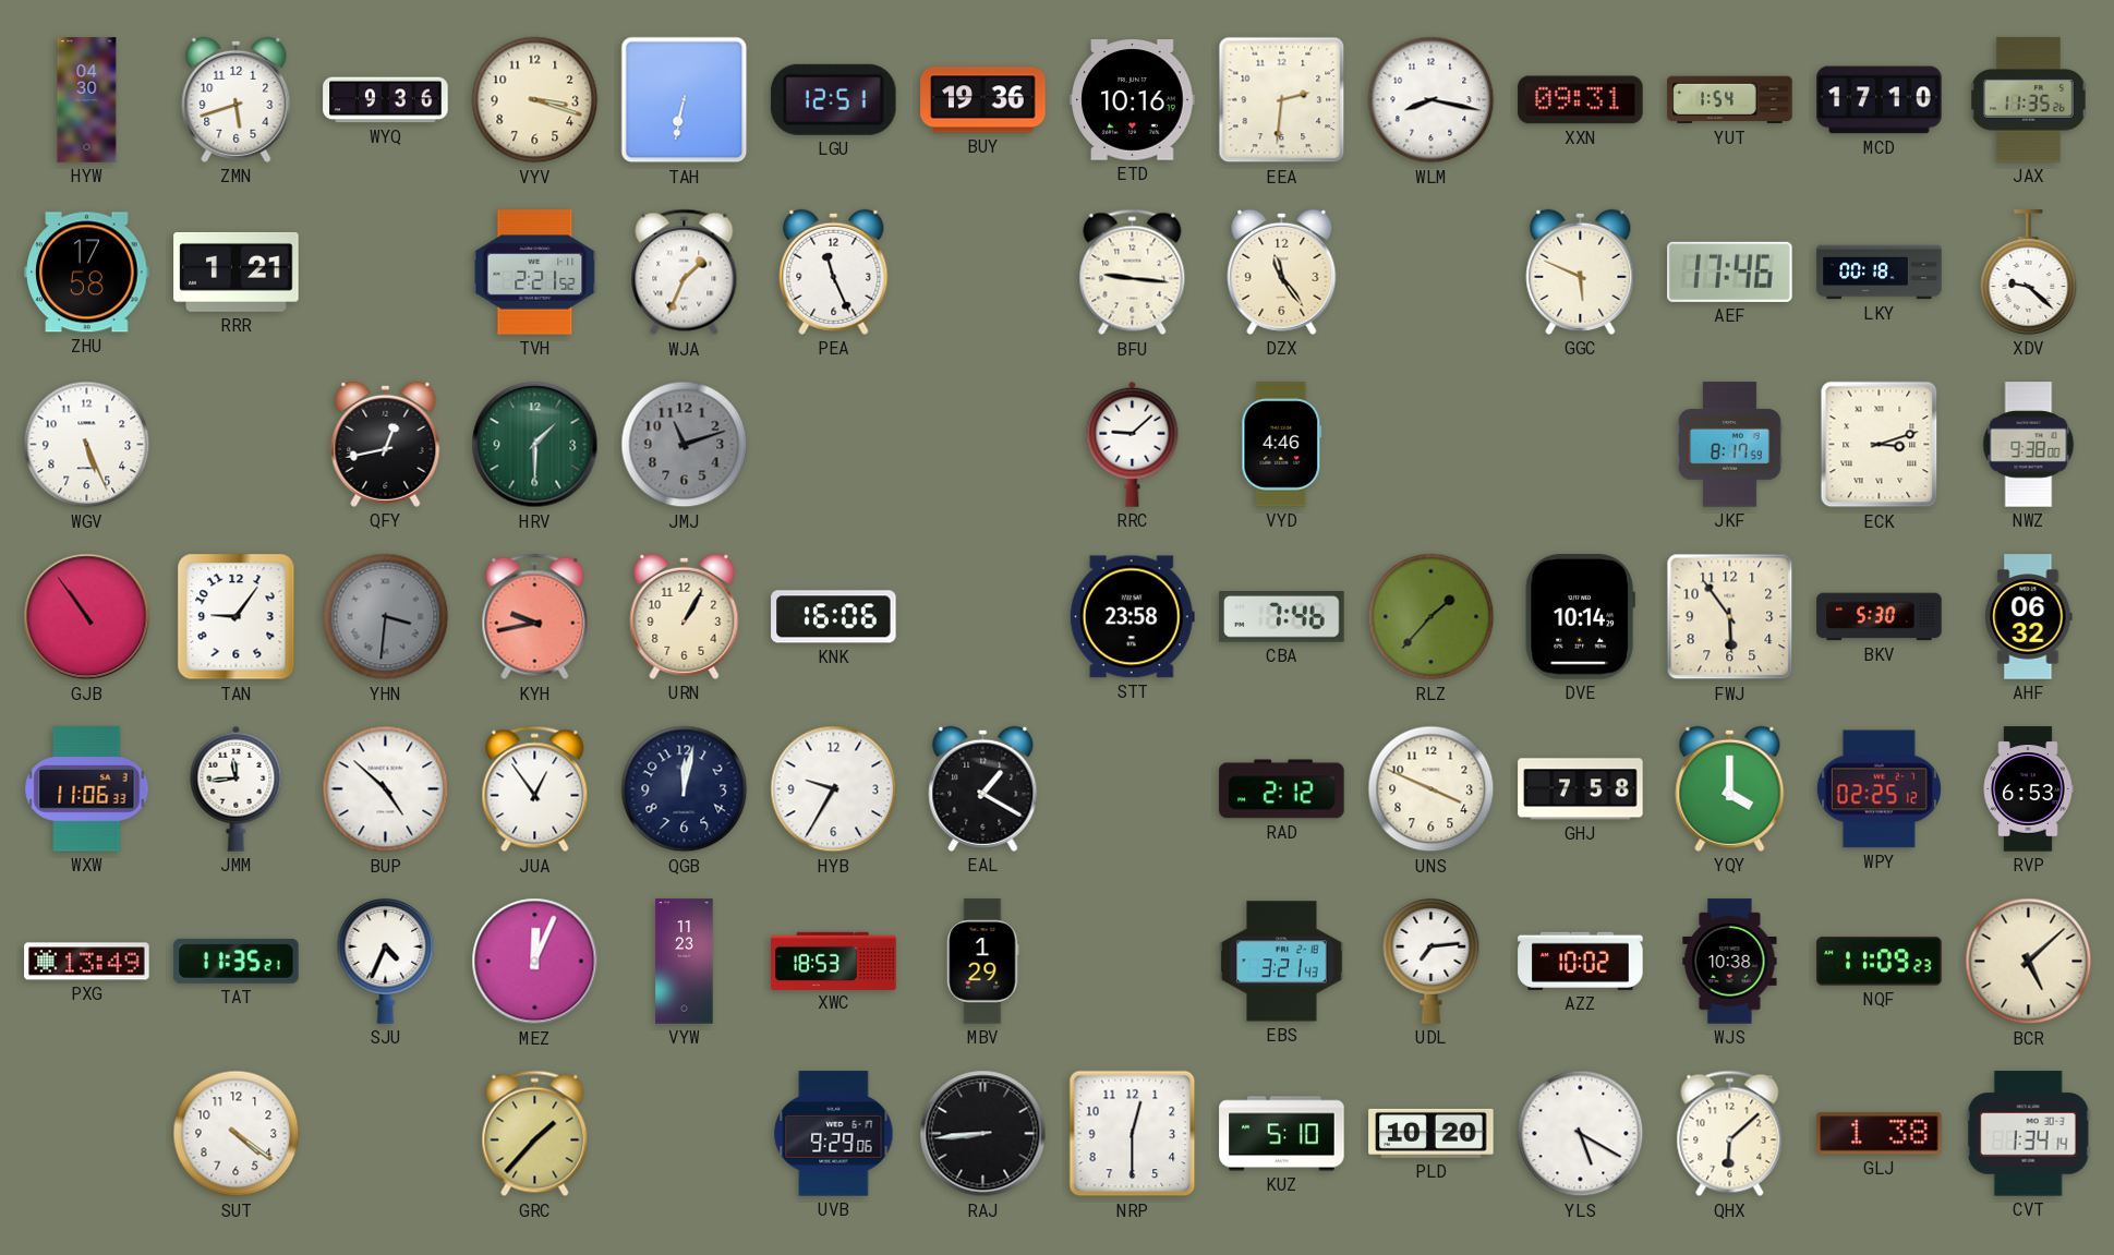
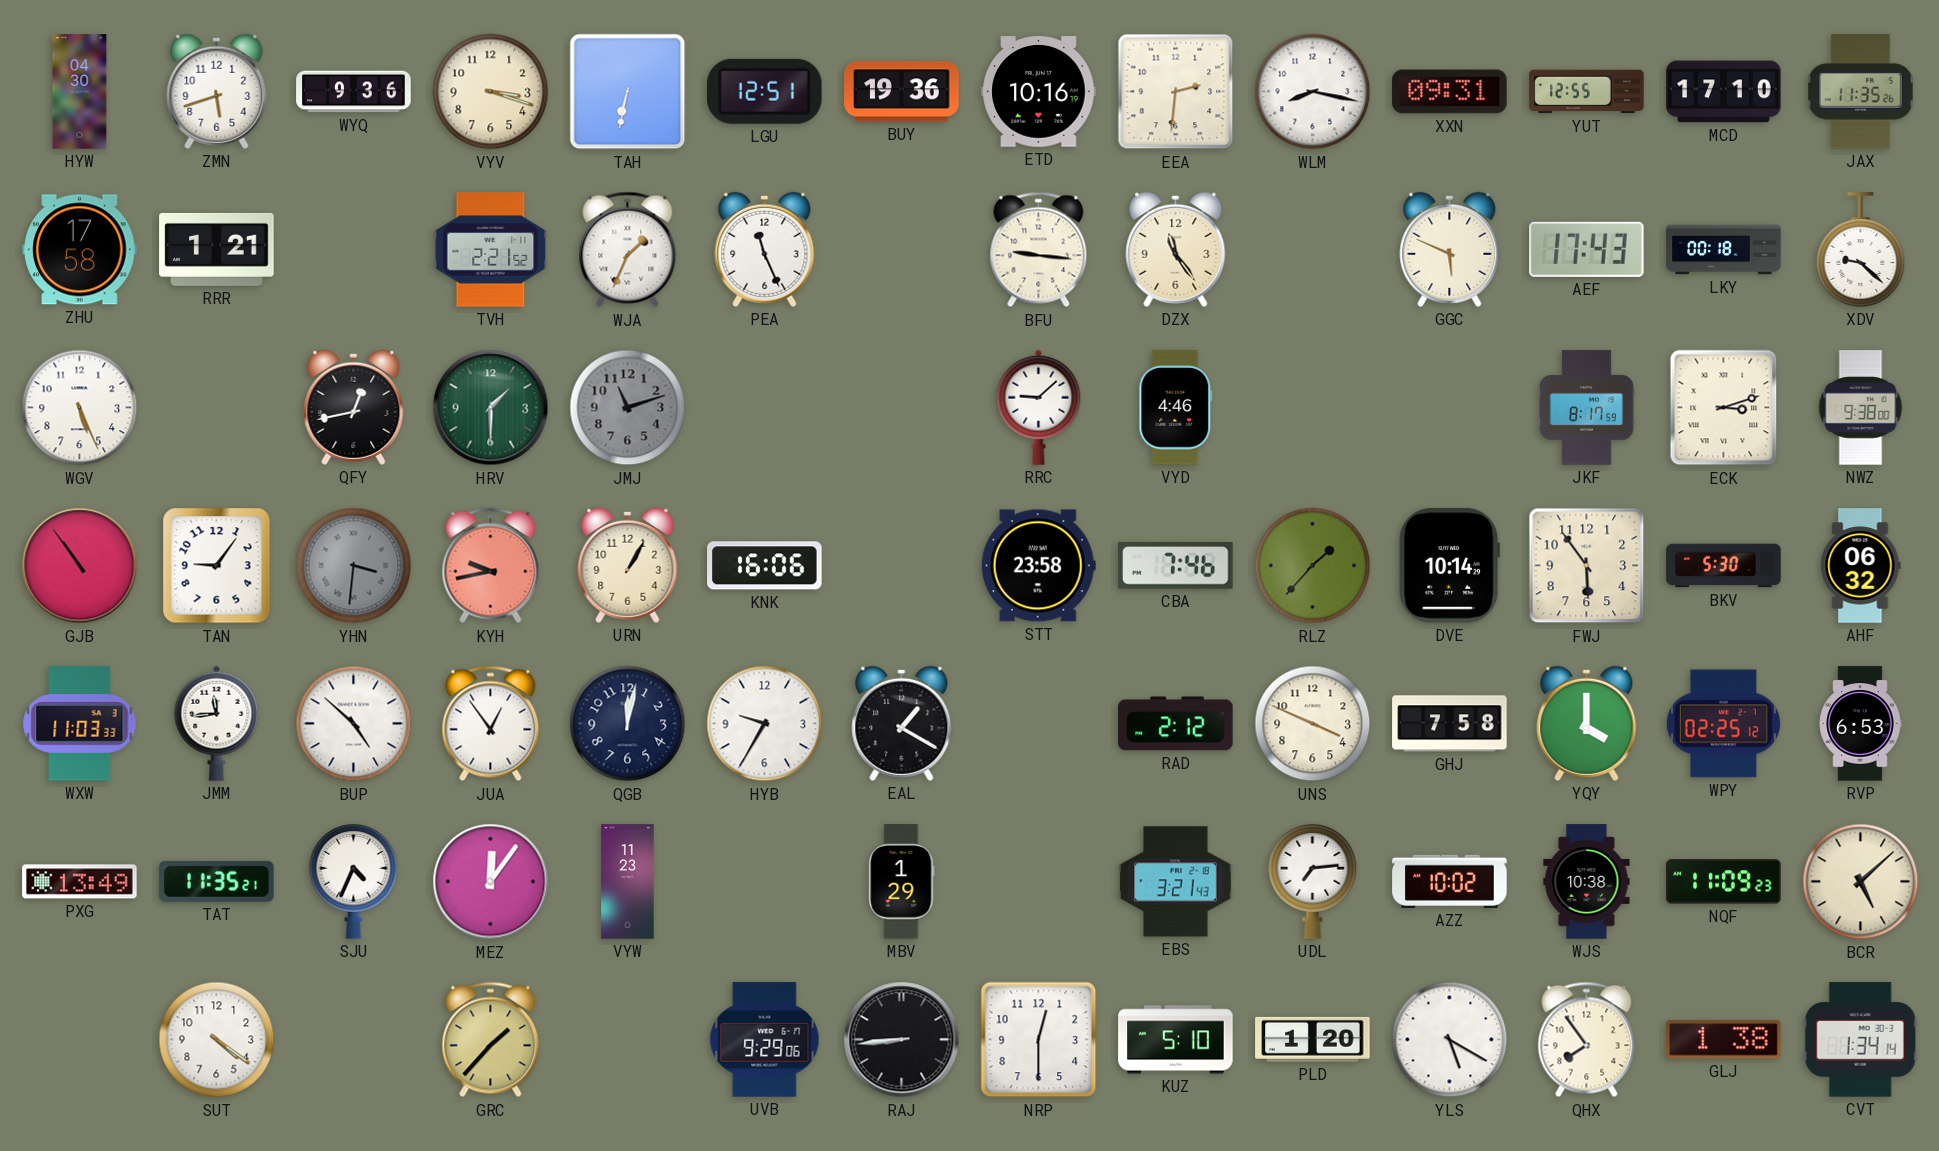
YUT: 1:54 -> 12:55 (1587, 92)
AEF: 17:46 -> 17:43 (1587, 249)
WXW: 11:06 -> 11:03 (80, 724)
MEZ: 12:04 -> 12:06 (491, 882)
XWC: 18:53 -> none (834, 961)
PLD: 10:20 -> 1:20 (1313, 1039)
QHX: 6:08 -> 7:54 (1587, 1040)
